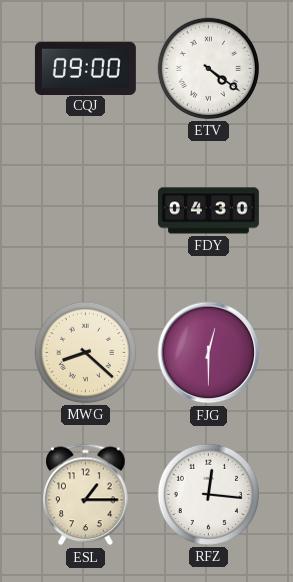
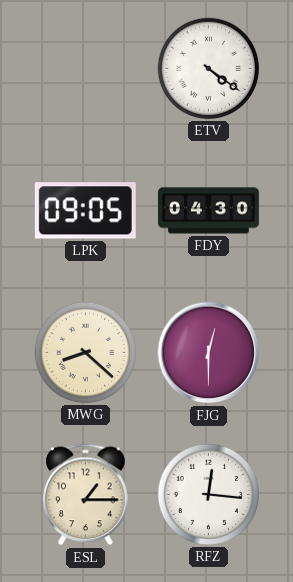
CQJ: 09:00 -> none (85, 68)
LPK: none -> 09:05 (85, 211)
